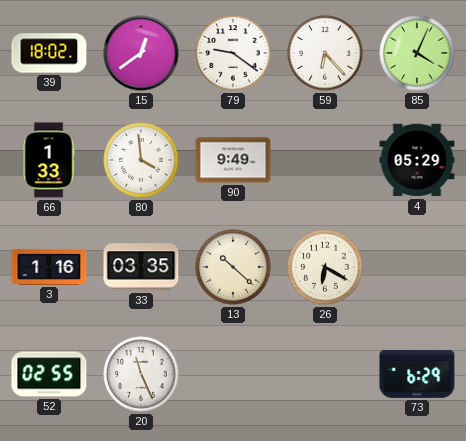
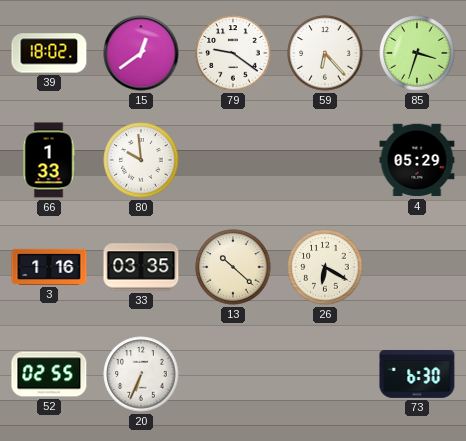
85: 4:04 -> 3:33 (417, 53)
80: 3:59 -> 9:59 (141, 160)
90: 9:49 -> none (233, 160)
20: 11:26 -> 6:34 (141, 374)
73: 6:29 -> 6:30 (417, 374)
